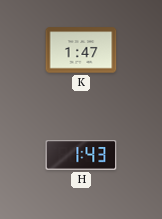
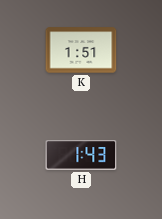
K: 1:47 -> 1:51 (81, 50)
